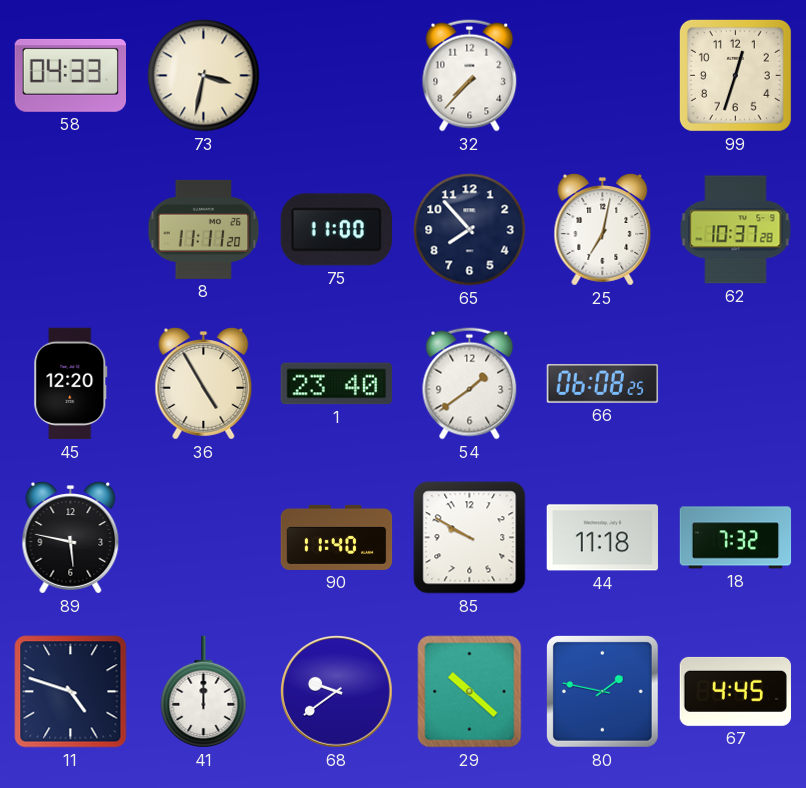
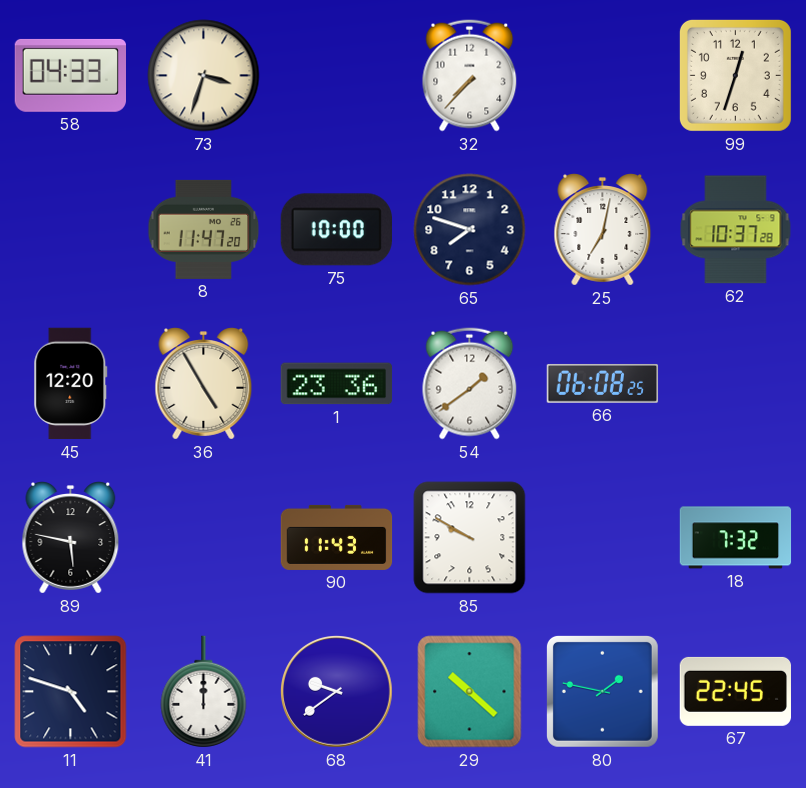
73: 3:32 -> 3:33 (204, 76)
8: 11:11 -> 11:47 (204, 229)
75: 11:00 -> 10:00 (336, 230)
65: 7:53 -> 7:48 (470, 230)
1: 23:40 -> 23:36 (337, 384)
90: 11:40 -> 11:43 (337, 537)
44: 11:18 -> none (603, 538)
67: 4:45 -> 22:45 (735, 691)
